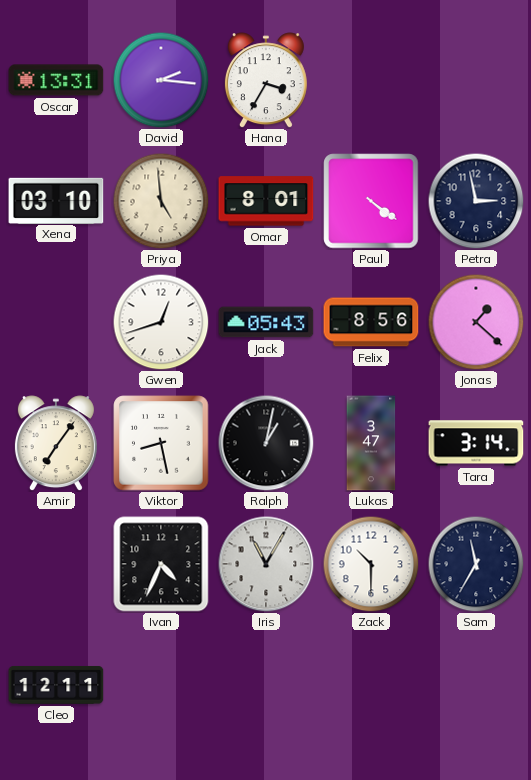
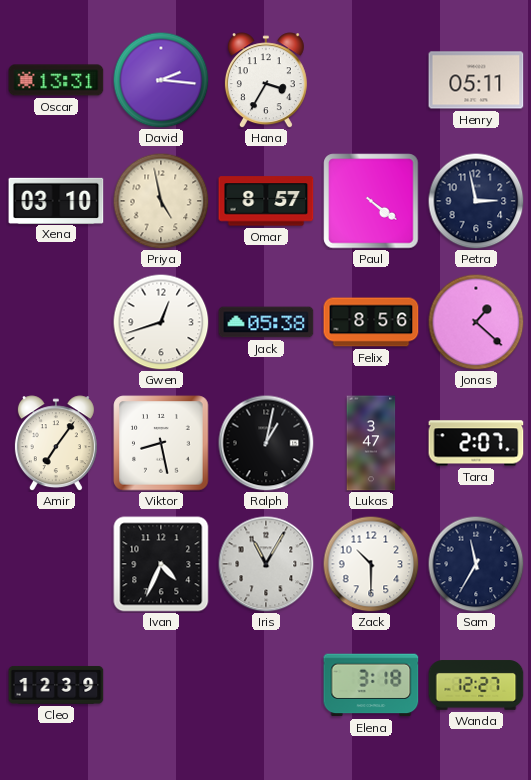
Henry: none -> 05:11 (476, 80)
Priya: 4:59 -> 4:58 (161, 201)
Omar: 8:01 -> 8:57 (266, 201)
Jack: 05:43 -> 05:38 (266, 322)
Tara: 3:14 -> 2:07 (476, 443)
Cleo: 12:11 -> 12:39 (56, 685)
Elena: none -> 3:18 (371, 685)
Wanda: none -> 12:27 (476, 685)
